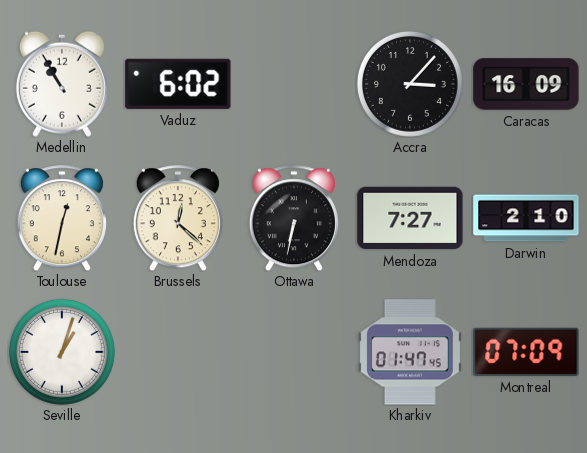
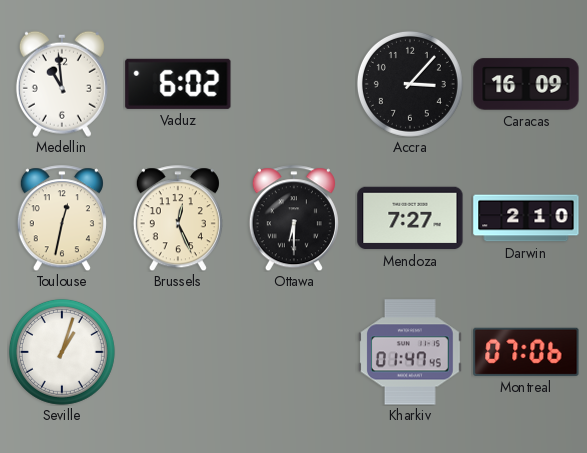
Medellin: 10:55 -> 10:59 (62, 84)
Brussels: 12:22 -> 12:26 (178, 218)
Ottawa: 6:32 -> 6:30 (294, 218)
Montreal: 07:09 -> 07:06 (526, 352)
